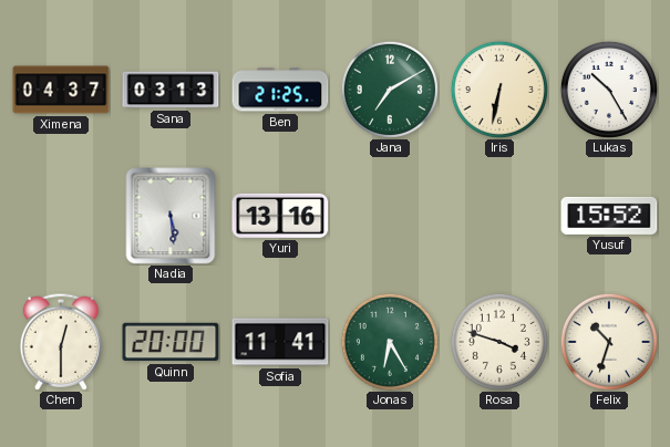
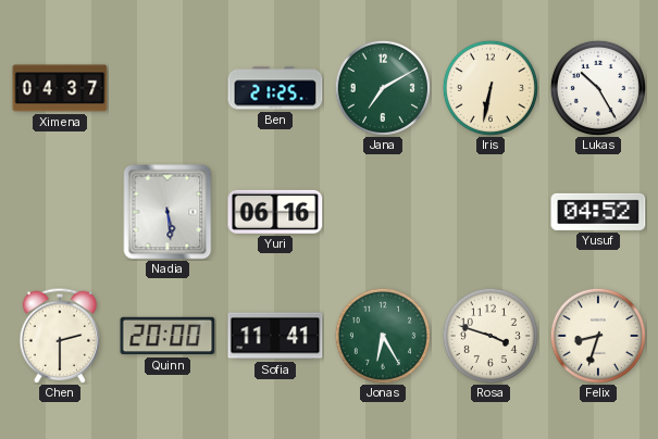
Sana: 03:13 -> none (171, 90)
Yuri: 13:16 -> 06:16 (275, 212)
Yusuf: 15:52 -> 04:52 (598, 212)
Chen: 12:30 -> 2:30 (60, 336)
Felix: 10:33 -> 8:33 (598, 336)
